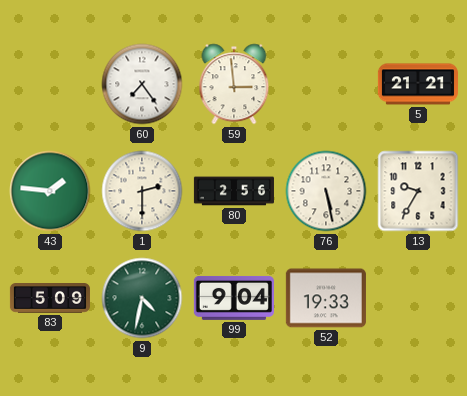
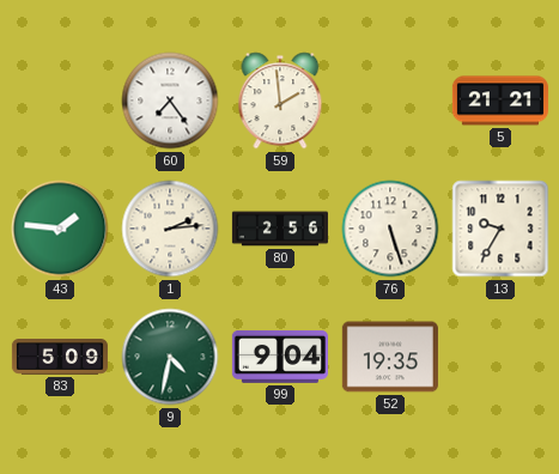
59: 2:59 -> 1:59 (280, 101)
1: 2:30 -> 2:14 (170, 229)
76: 5:28 -> 5:27 (390, 229)
52: 19:33 -> 19:35 (390, 357)
